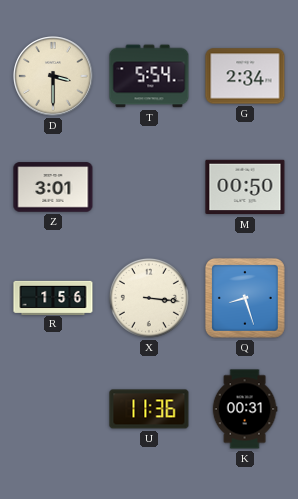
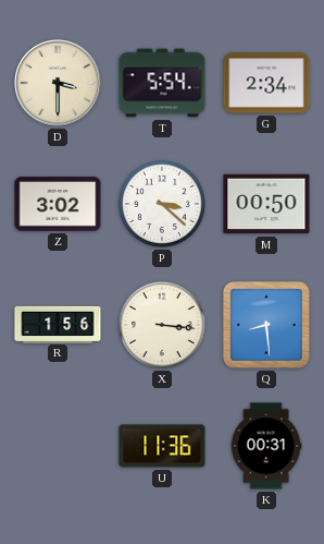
Z: 3:01 -> 3:02 (58, 204)
P: none -> 3:22 (162, 204)
Q: 8:27 -> 8:29 (266, 325)
